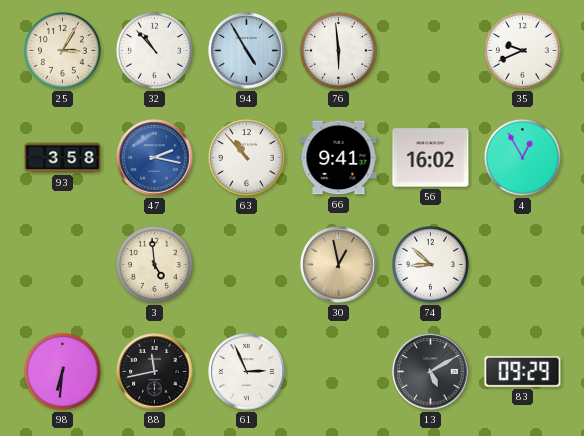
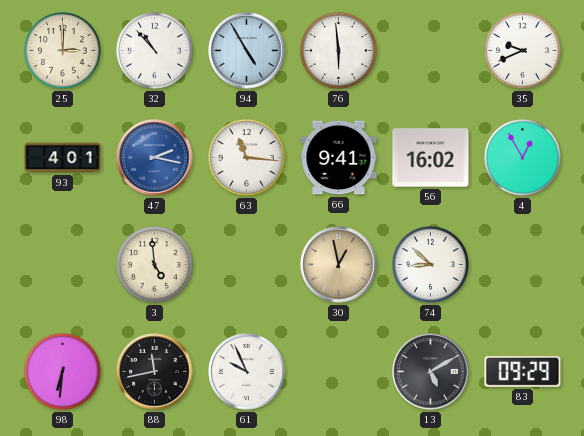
25: 3:05 -> 3:00 (63, 51)
93: 3:58 -> 4:01 (63, 158)
63: 10:53 -> 11:16 (247, 158)
61: 2:56 -> 9:56 (247, 372)
